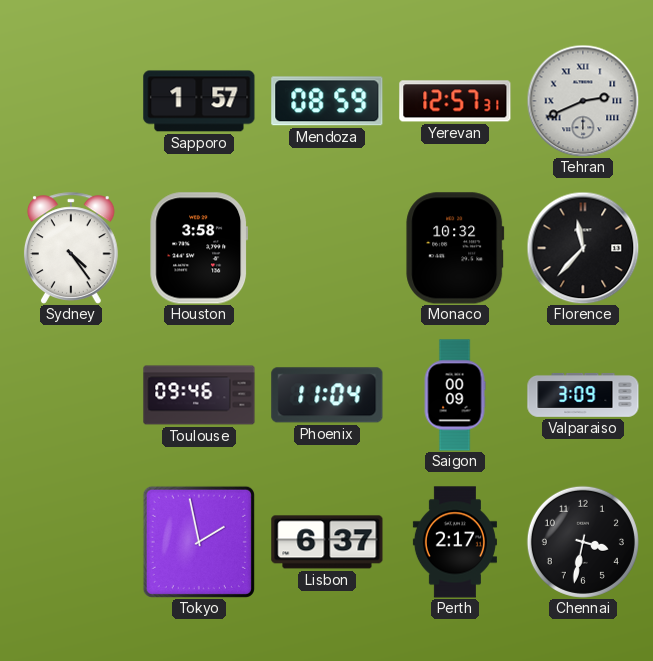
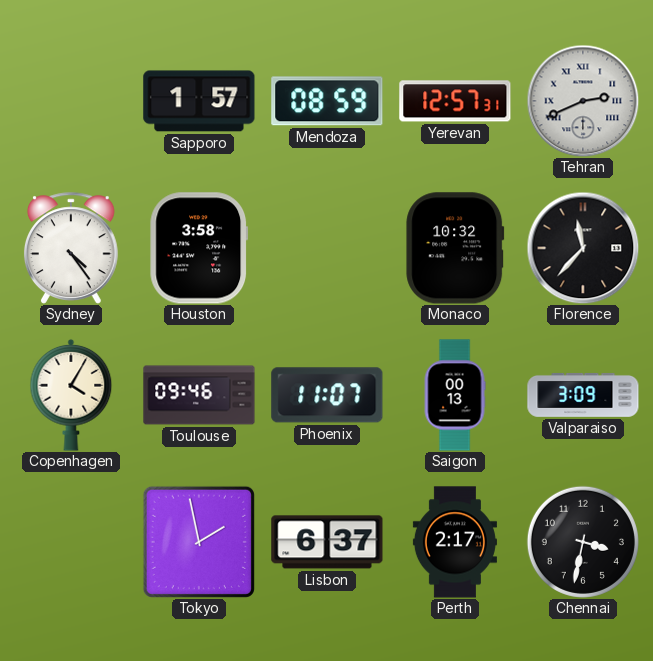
Copenhagen: none -> 4:05 (71, 395)
Phoenix: 11:04 -> 11:07 (327, 395)
Saigon: 00:09 -> 00:13 (455, 395)
